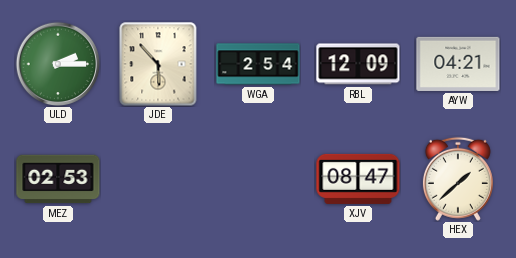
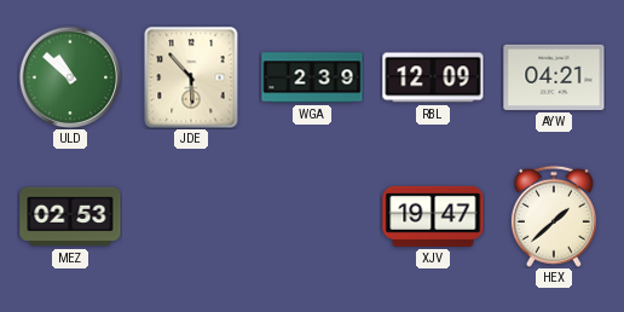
ULD: 2:15 -> 10:52 (70, 77)
WGA: 2:54 -> 2:39 (312, 77)
XJV: 08:47 -> 19:47 (433, 216)
